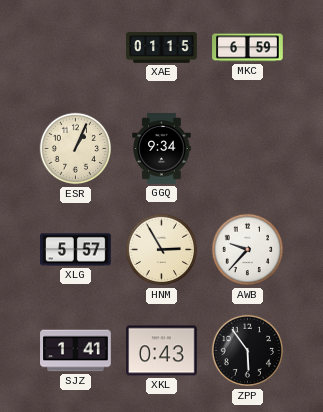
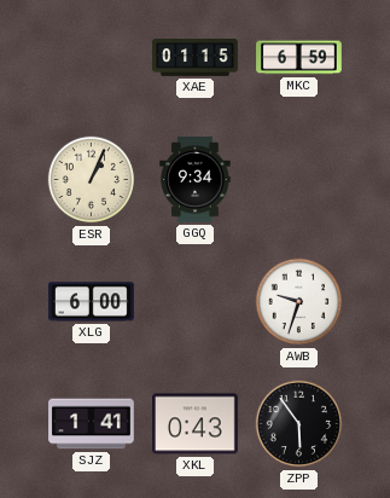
XLG: 5:57 -> 6:00 (92, 302)
HNM: 2:55 -> none (162, 250)
AWB: 9:37 -> 9:33 (299, 302)
